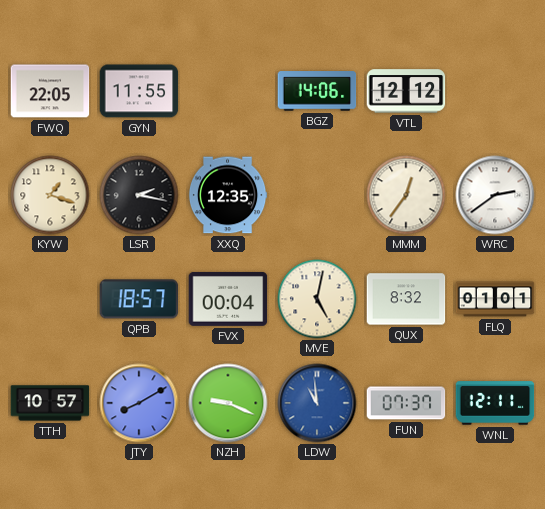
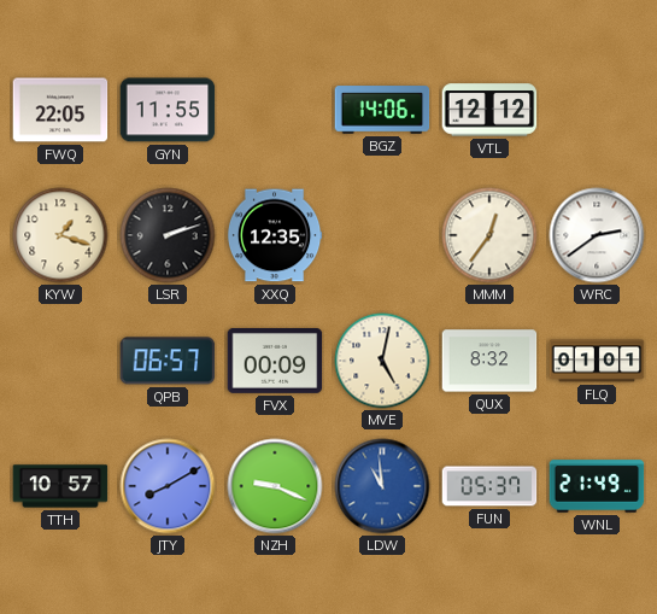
LSR: 2:17 -> 2:12 (168, 235)
QPB: 18:57 -> 06:57 (168, 361)
FVX: 00:04 -> 00:09 (275, 361)
FUN: 07:37 -> 05:37 (489, 486)
WNL: 12:11 -> 21:49 (597, 486)
